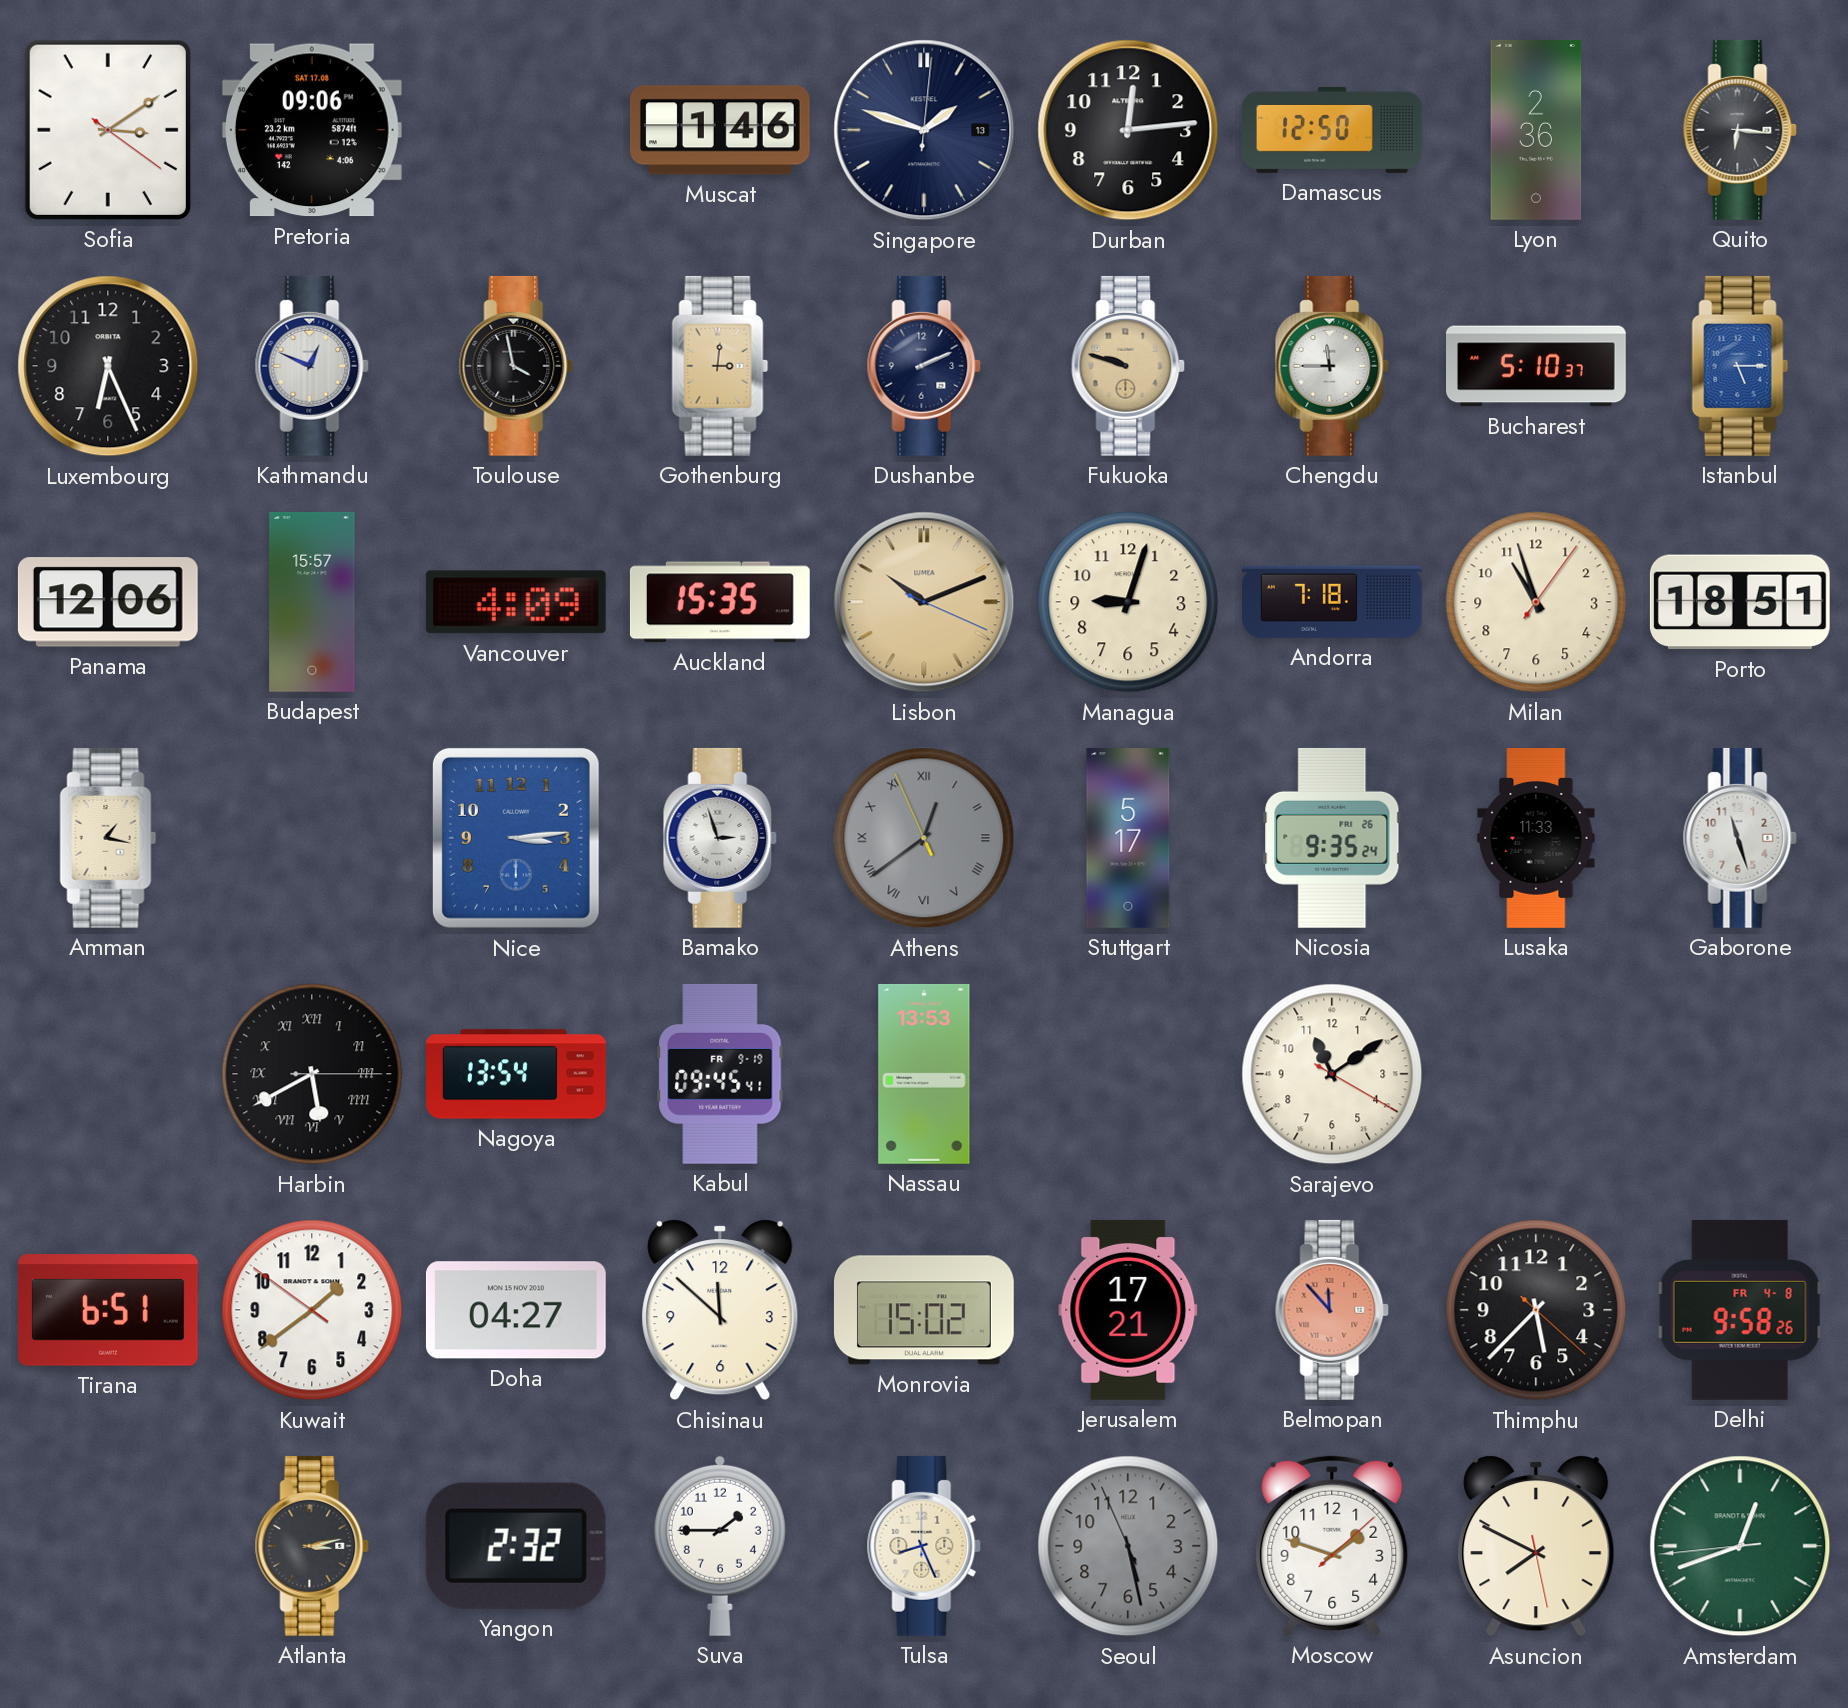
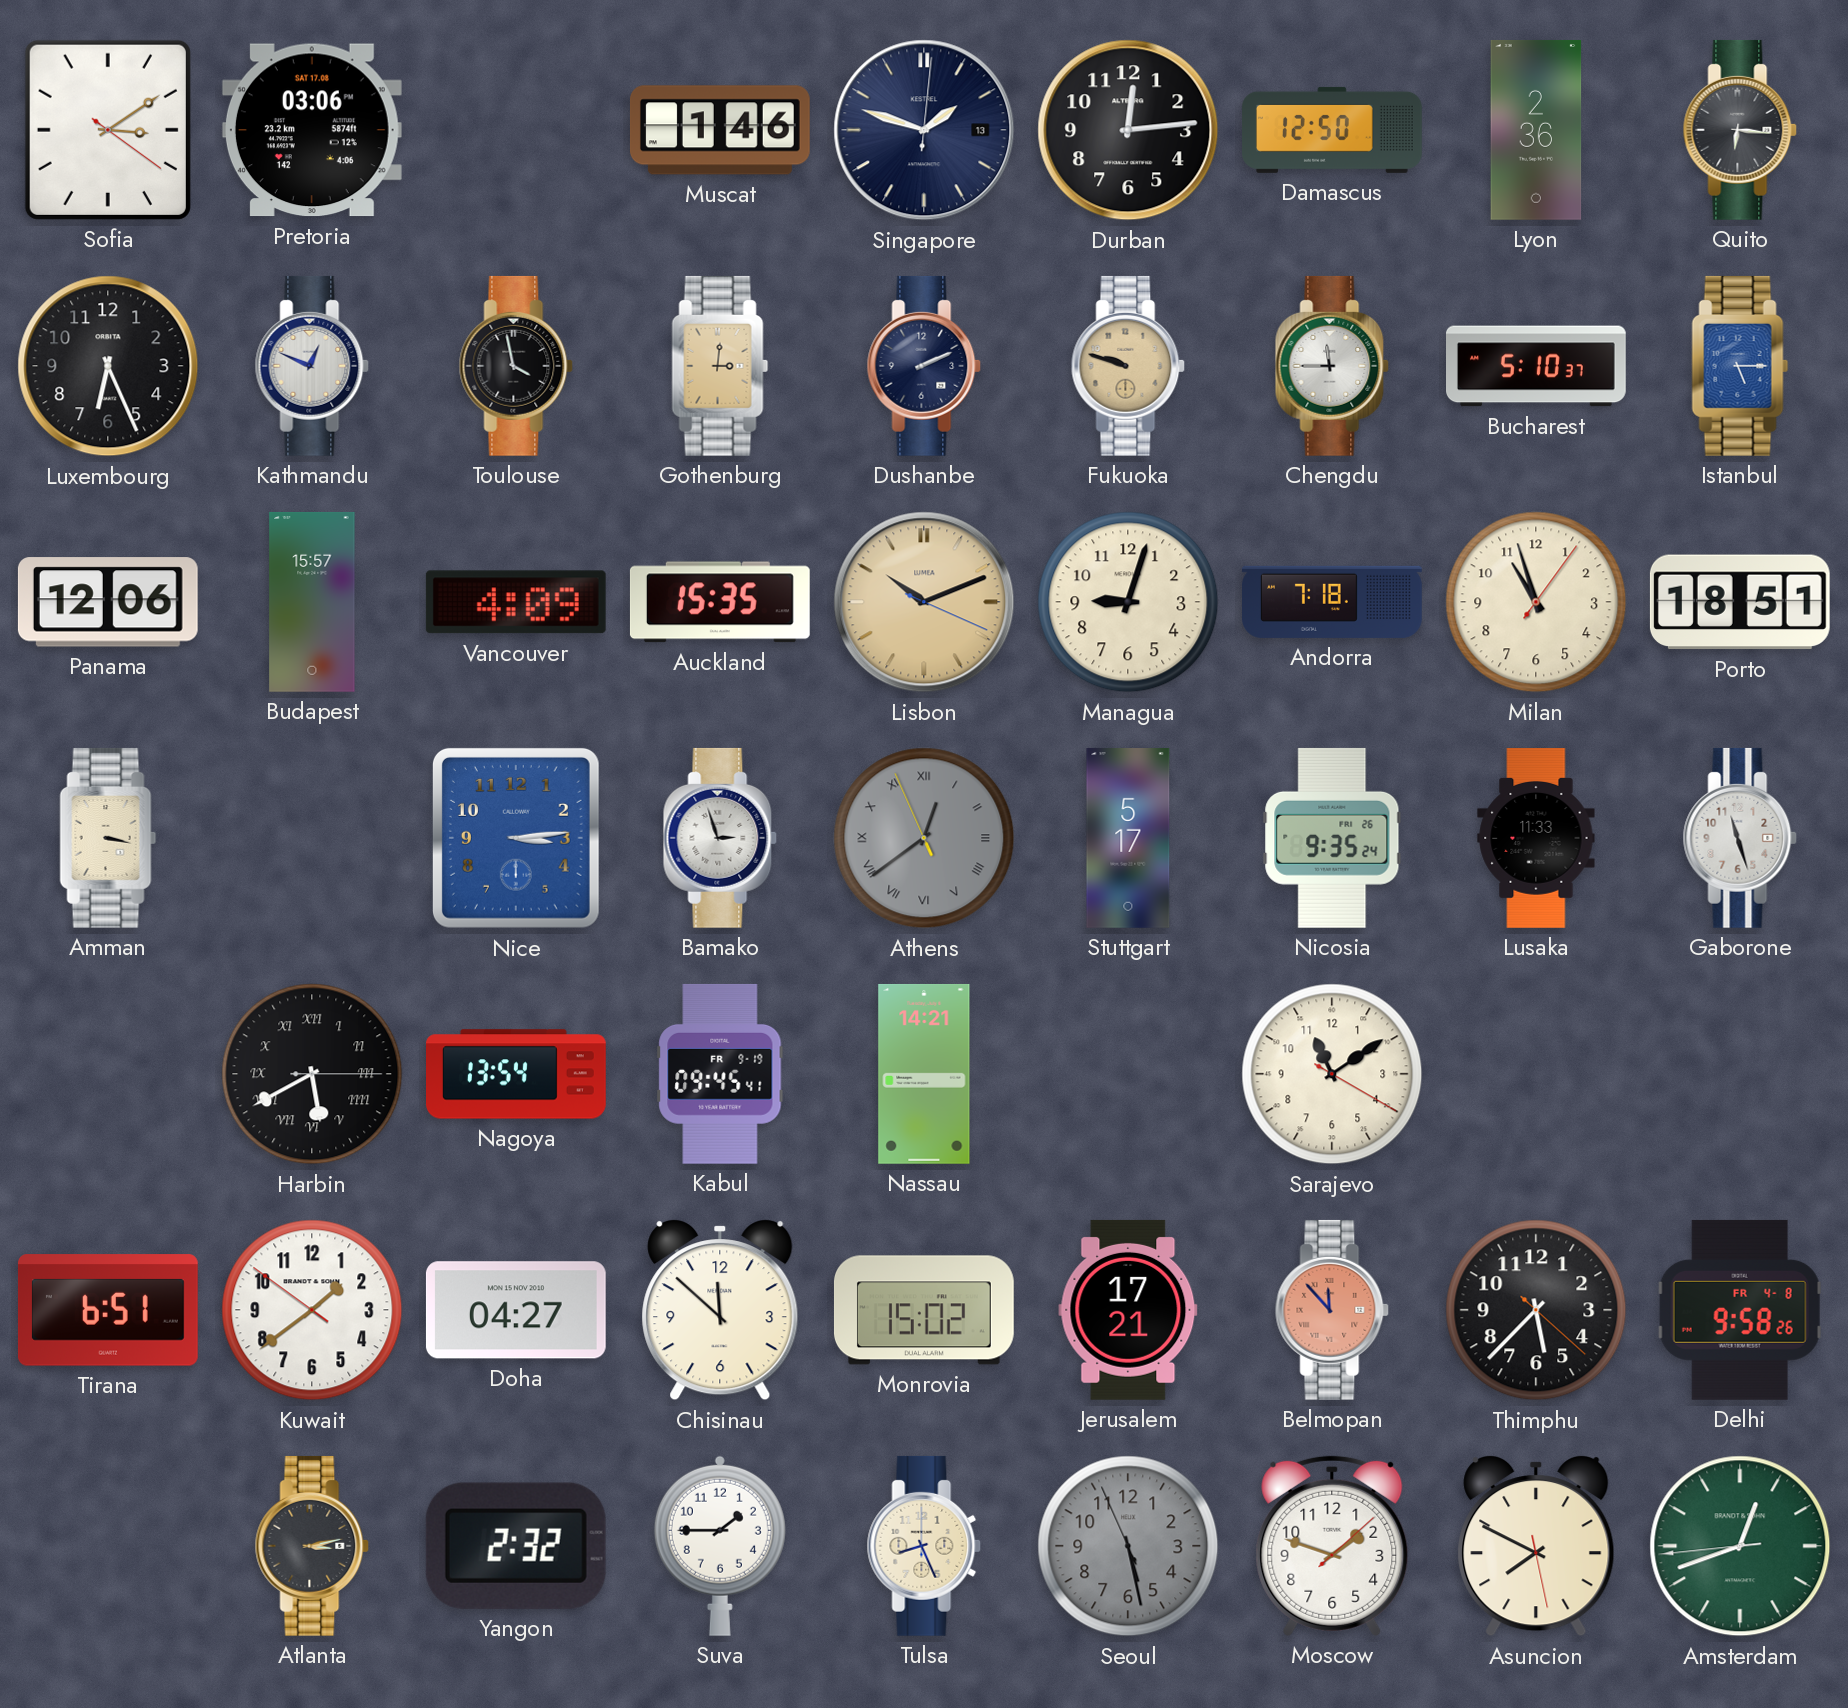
Pretoria: 09:06 -> 03:06 (312, 130)
Amman: 1:17 -> 3:17 (108, 838)
Nassau: 13:53 -> 14:21 (924, 1074)
